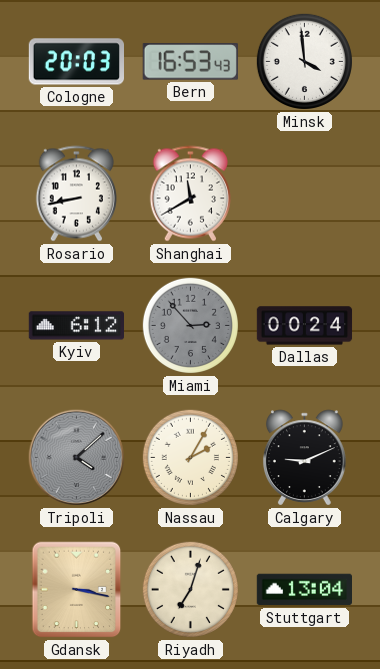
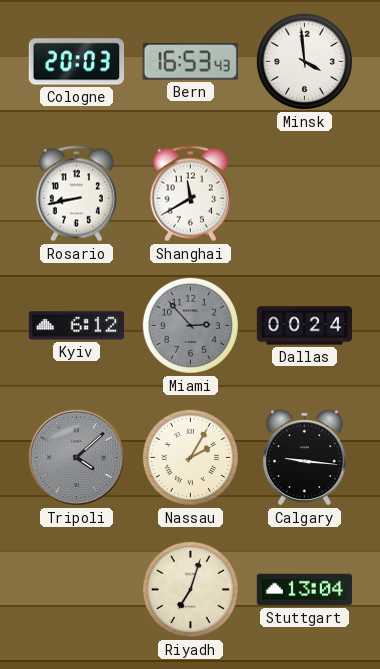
Calgary: 9:11 -> 9:16 (304, 458)
Gdansk: 3:17 -> none (77, 590)
